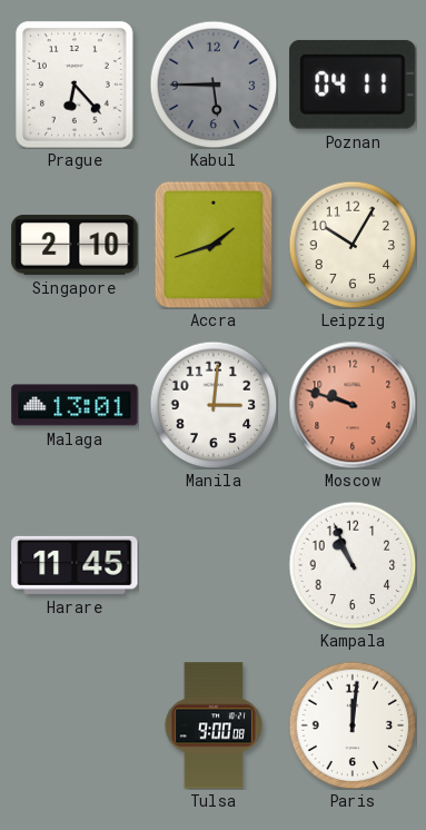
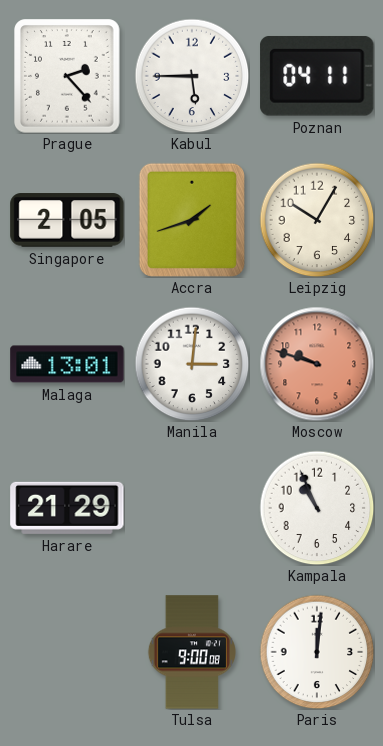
Prague: 6:23 -> 2:23 (67, 76)
Kabul dial: grey -> white (192, 76)
Singapore: 2:10 -> 2:05 (67, 220)
Harare: 11:45 -> 21:29 (67, 508)
